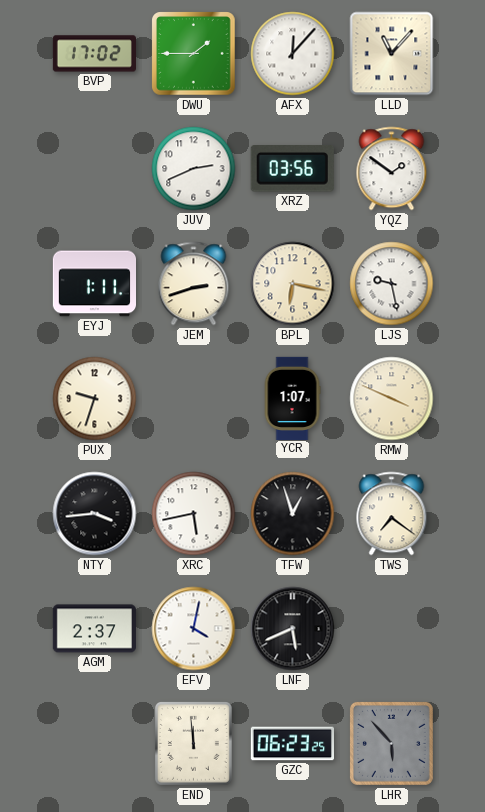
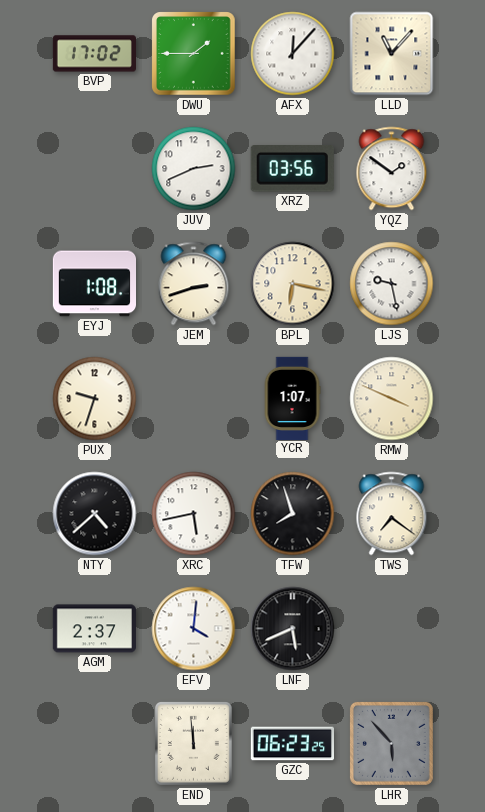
EYJ: 1:11 -> 1:08 (94, 284)
NTY: 3:44 -> 4:38 (95, 514)
TFW: 12:57 -> 7:57 (293, 514)
EFV: 4:02 -> 4:01 (194, 629)
